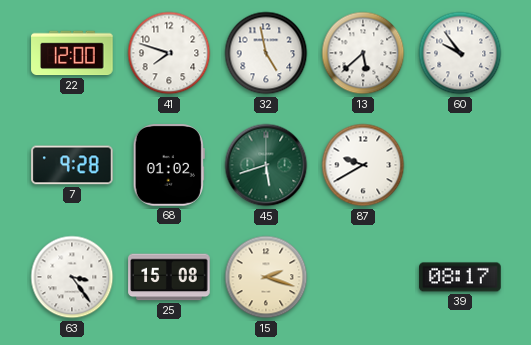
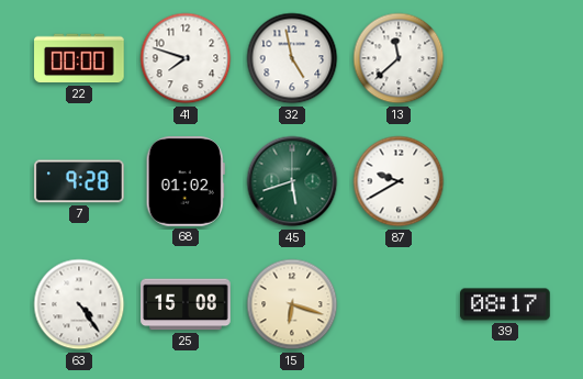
22: 12:00 -> 00:00 (79, 58)
13: 5:38 -> 11:38 (399, 58)
60: 9:54 -> none (460, 53)
63: 3:24 -> 4:24 (79, 304)
15: 2:18 -> 6:18 (292, 304)
